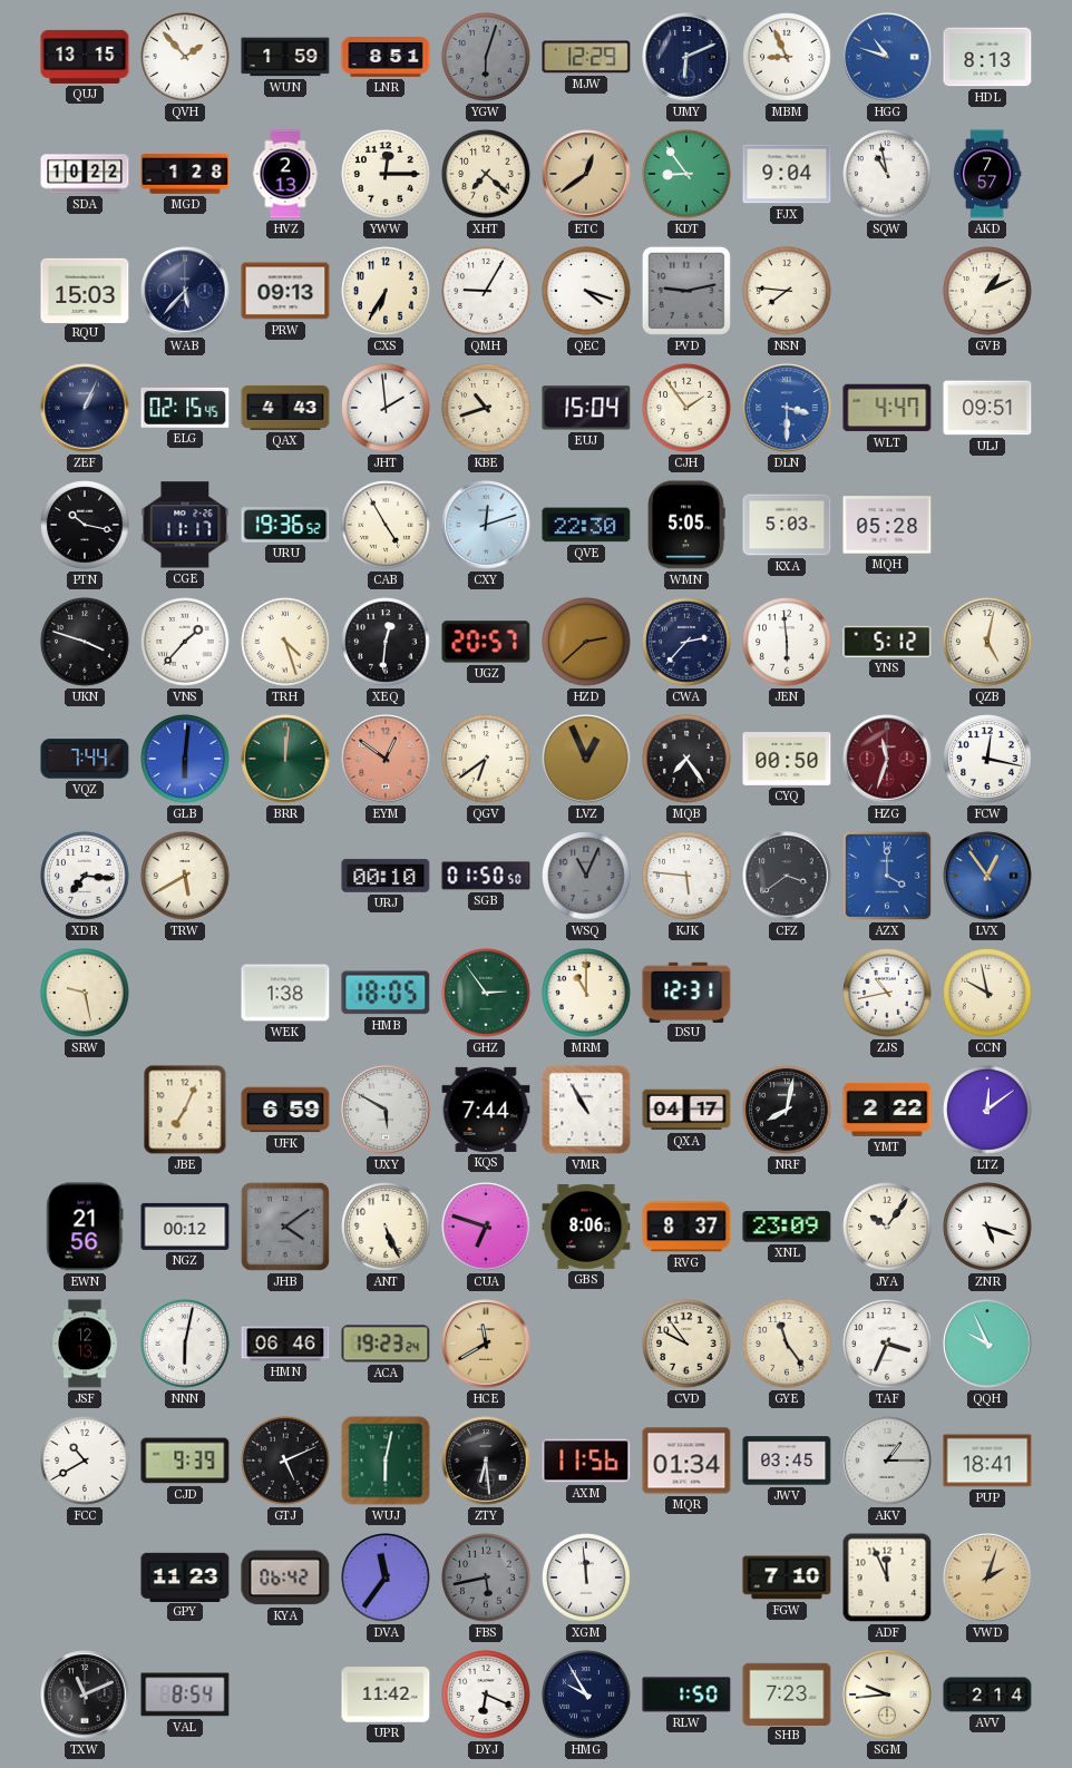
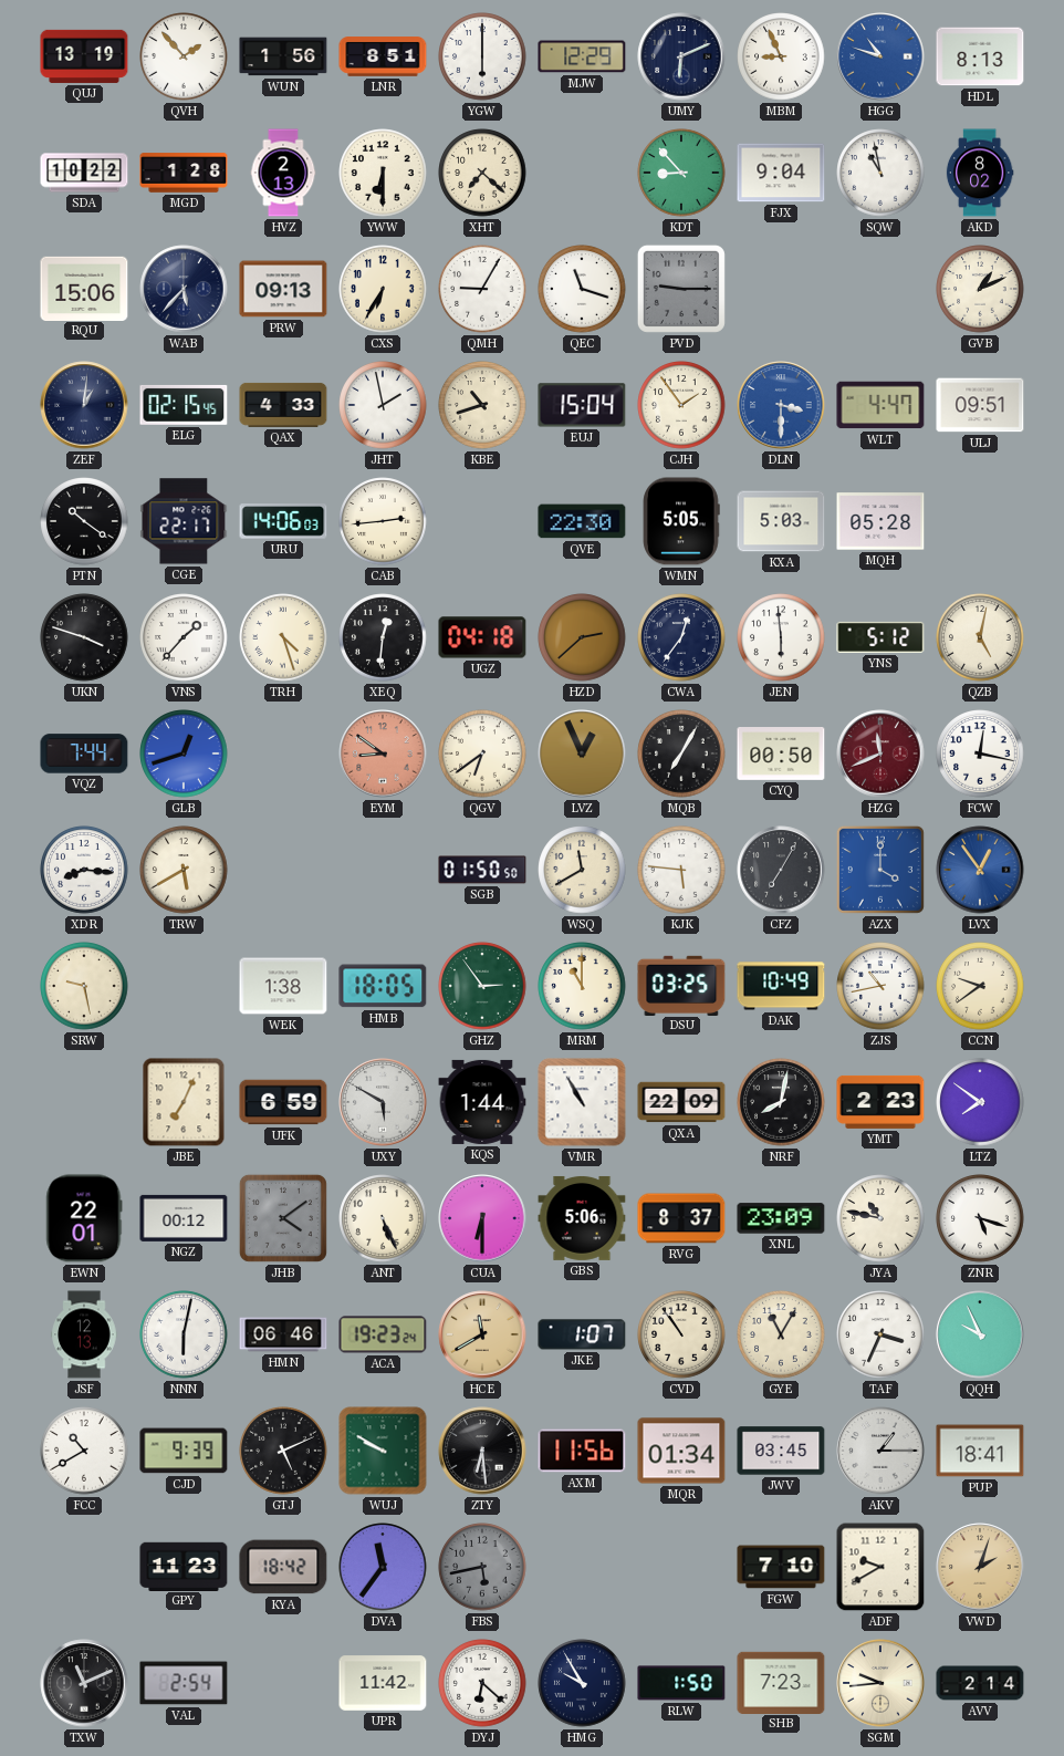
QUJ: 13:15 -> 13:19 (84, 56)
WUN: 1:59 -> 1:56 (283, 56)
YGW: 6:03 -> 6:00 (482, 56)
YGW dial: grey -> white (482, 56)
YWW: 12:15 -> 6:30 (383, 173)
ETC: 12:39 -> none (586, 174)
KDT: 8:54 -> 8:53 (681, 173)
AKD: 7:57 -> 8:02 (980, 173)
RQU: 15:03 -> 15:06 (84, 288)
QEC: 4:18 -> 11:18 (582, 289)
PVD: 9:13 -> 9:15 (681, 289)
NSN: 7:46 -> none (787, 291)
ZEF: 1:04 -> 1:01 (84, 405)
QAX: 4:43 -> 4:33 (283, 405)
JHT: 1:59 -> 1:58 (383, 405)
PTN: 10:17 -> 10:21 (84, 521)
CGE: 11:17 -> 22:17 (184, 521)
URU: 19:36 -> 14:06 (283, 521)
CAB: 4:55 -> 2:44 (383, 521)
CXY: 12:12 -> none (486, 525)
UGZ: 20:57 -> 04:18 (482, 637)
CWA: 2:37 -> 12:36 (681, 637)
GLB: 6:01 -> 12:42 (184, 754)
BRR: 12:01 -> none (285, 759)
EYM: 12:51 -> 8:51 (383, 754)
MQB: 7:24 -> 7:05 (681, 754)
HZG: 11:33 -> 11:41 (880, 754)
XDR: 7:16 -> 8:16 (84, 870)
URJ: 00:10 -> none (386, 876)
WSQ: 11:04 -> 11:40 (582, 870)
WSQ dial: grey -> cream (582, 870)
CFZ: 3:39 -> 7:05 (781, 870)
DSU: 12:31 -> 03:25 (681, 985)
DAK: none -> 10:49 (781, 986)
CCN: 9:58 -> 9:39 (980, 986)
KQS: 7:44 -> 1:44 (482, 1102)
QXA: 04:17 -> 22:09 (681, 1102)
YMT: 2:22 -> 2:23 (880, 1102)
LTZ: 12:09 -> 7:51 (980, 1102)
EWN: 21:56 -> 22:01 (84, 1218)
CUA: 6:48 -> 6:30 (482, 1218)
GBS: 8:06 -> 5:06 (582, 1218)
JYA: 10:06 -> 10:47 (880, 1218)
JKE: none -> 1:07 (582, 1334)
CVD: 9:54 -> 10:54 (681, 1334)
GYE: 11:24 -> 11:05 (781, 1334)
WUJ: 6:02 -> 9:50 (383, 1451)
KYA: 06:42 -> 18:42 (283, 1567)
XGM: 11:59 -> none (586, 1577)
ADF: 11:56 -> 9:40 (880, 1567)
VAL: 8:54 -> 2:54 (184, 1683)
DYJ: 6:19 -> 6:22 (482, 1683)
